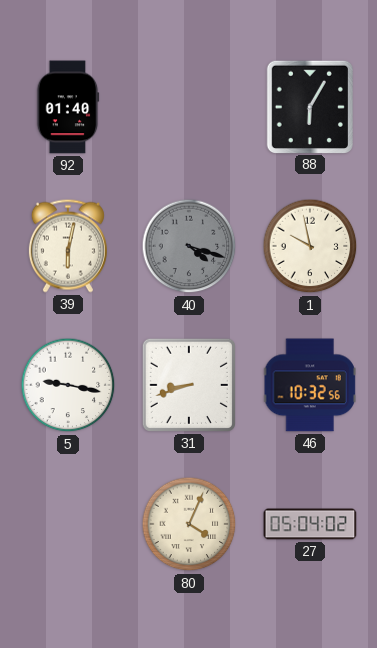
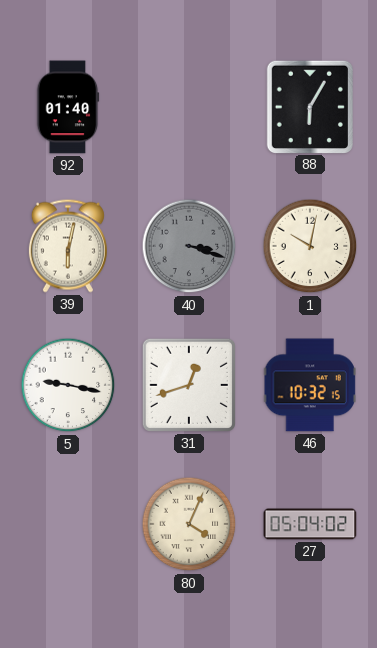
40: 4:18 -> 3:18 (189, 246)
1: 9:58 -> 10:02 (310, 246)
31: 8:42 -> 12:42 (189, 385)
46: 10:32:56 -> 10:32:15 (310, 385)
